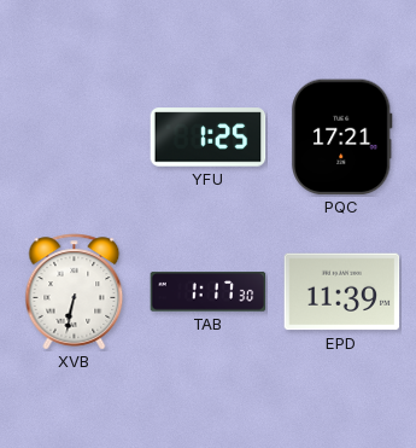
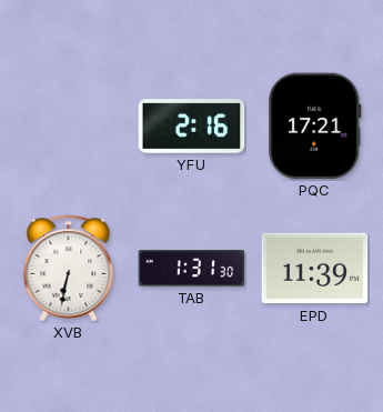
YFU: 1:25 -> 2:16 (192, 127)
TAB: 1:17 -> 1:31 (192, 269)
